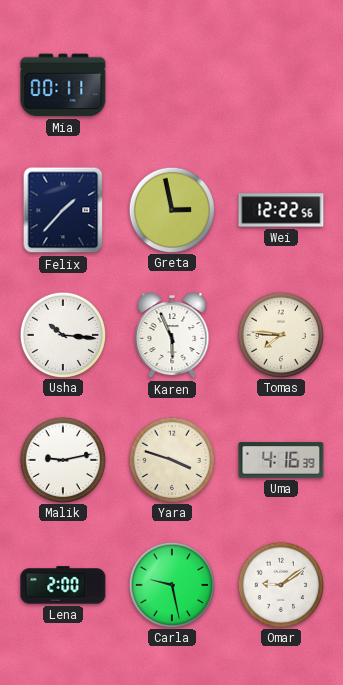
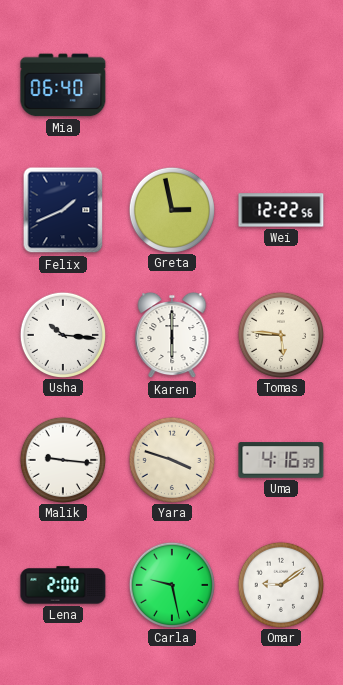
Mia: 00:11 -> 06:40 (63, 85)
Felix: 1:37 -> 1:41 (63, 210)
Karen: 5:56 -> 6:00 (172, 335)
Tomas: 7:46 -> 5:46 (280, 334)
Malik: 9:13 -> 9:16 (62, 459)
